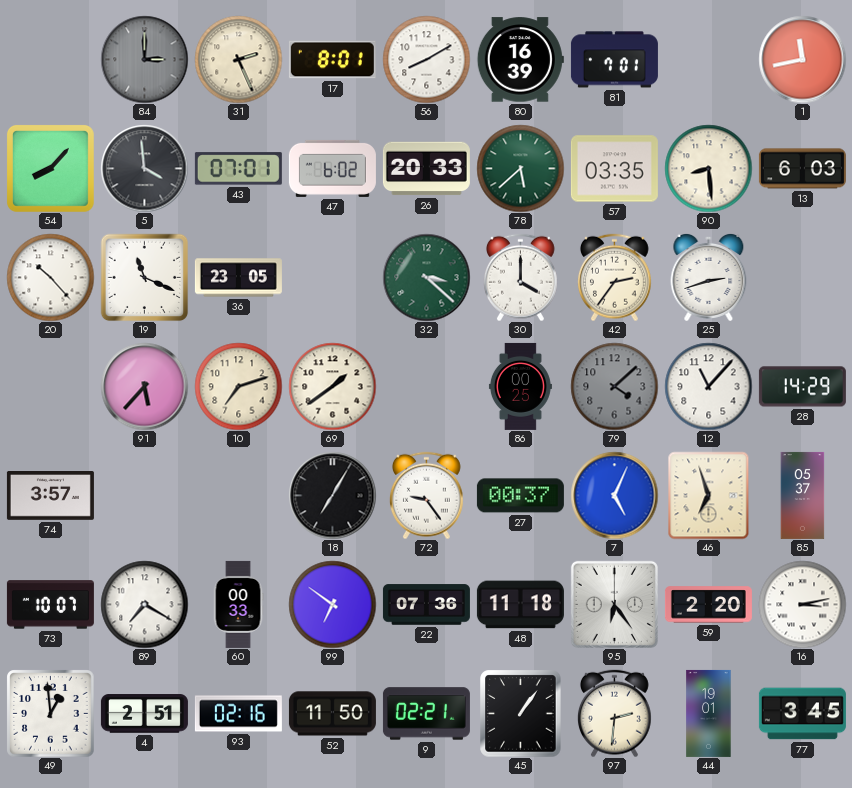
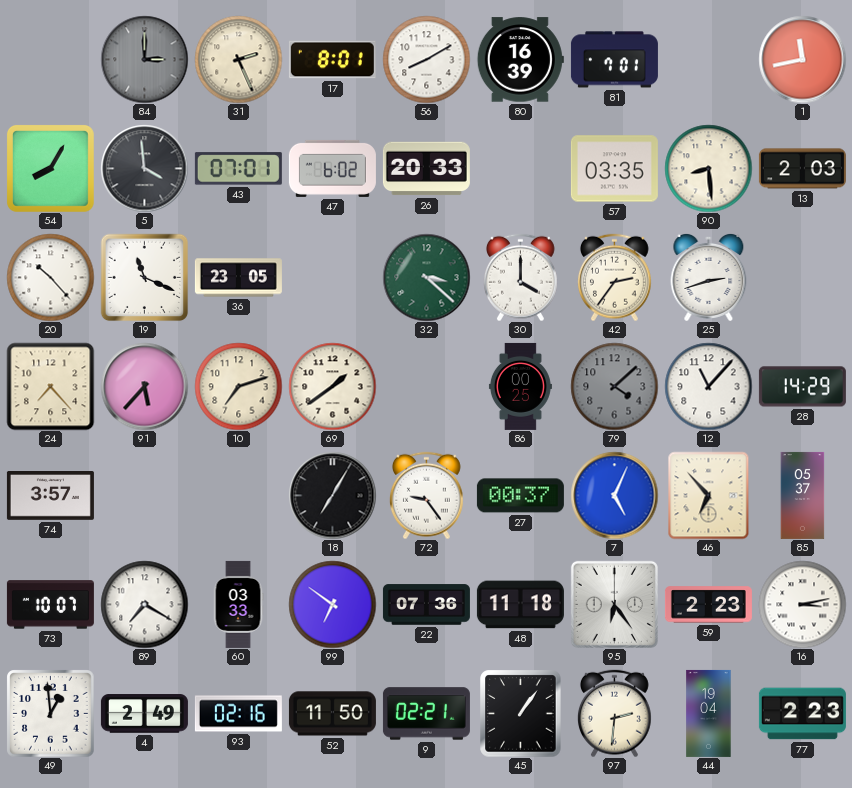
54: 8:07 -> 8:05 (50, 168)
78: 5:38 -> none (520, 168)
13: 6:03 -> 2:03 (802, 169)
24: none -> 7:23 (50, 386)
46: 6:57 -> 6:53 (709, 495)
60: 00:33 -> 03:33 (238, 604)
59: 2:20 -> 2:23 (708, 605)
4: 2:51 -> 2:49 (144, 714)
44: 19:01 -> 19:04 (709, 713)
77: 3:45 -> 2:23 (802, 714)
